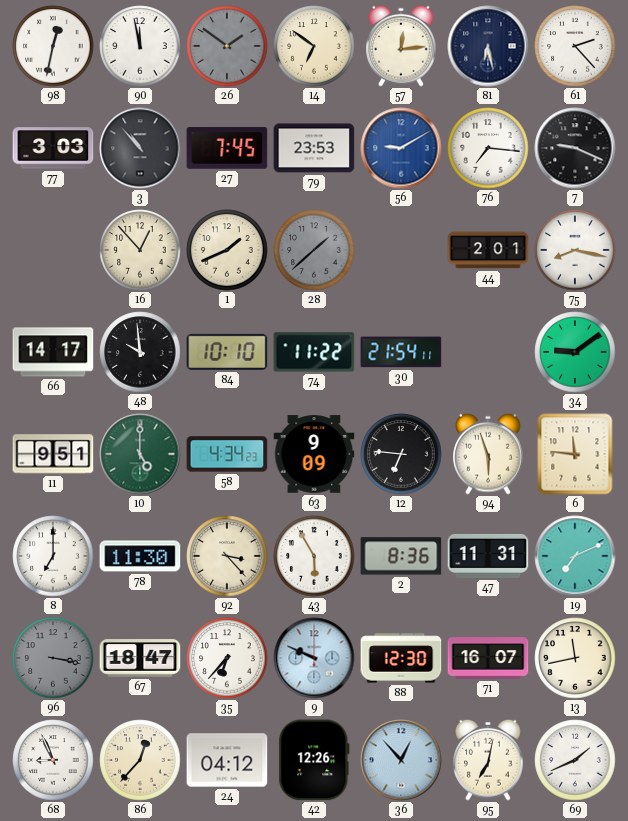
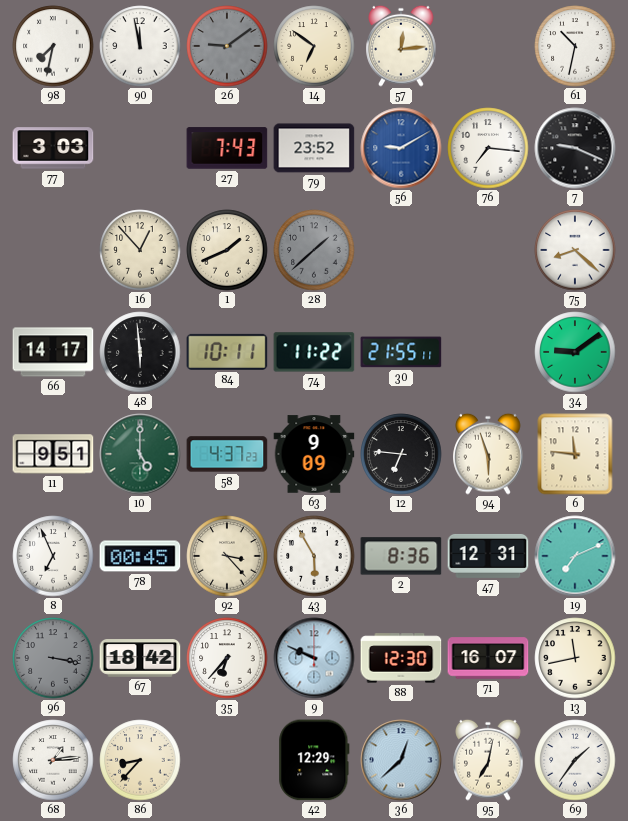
98: 12:32 -> 7:32 (53, 46)
26: 1:51 -> 9:09 (227, 46)
81: 6:28 -> none (488, 46)
61: 2:23 -> 10:32 (575, 46)
3: 10:53 -> none (140, 148)
27: 7:45 -> 7:43 (227, 148)
79: 23:53 -> 23:52 (314, 148)
44: 2:01 -> none (488, 250)
75: 8:17 -> 8:22 (575, 250)
48: 9:59 -> 5:59 (140, 352)
84: 10:10 -> 10:11 (227, 352)
30: 21:54 -> 21:55 (401, 352)
58: 4:34 -> 4:37 (227, 454)
8: 7:00 -> 6:56 (53, 556)
78: 11:30 -> 00:45 (140, 556)
47: 11:31 -> 12:31 (488, 556)
67: 18:47 -> 18:42 (140, 658)
68: 8:56 -> 1:14 (53, 760)
86: 12:37 -> 8:37 (140, 760)
24: 04:12 -> none (227, 760)
42: 12:26 -> 12:29 (314, 760)
36: 12:53 -> 12:38 (401, 760)
69: 1:41 -> 1:36 (575, 760)
